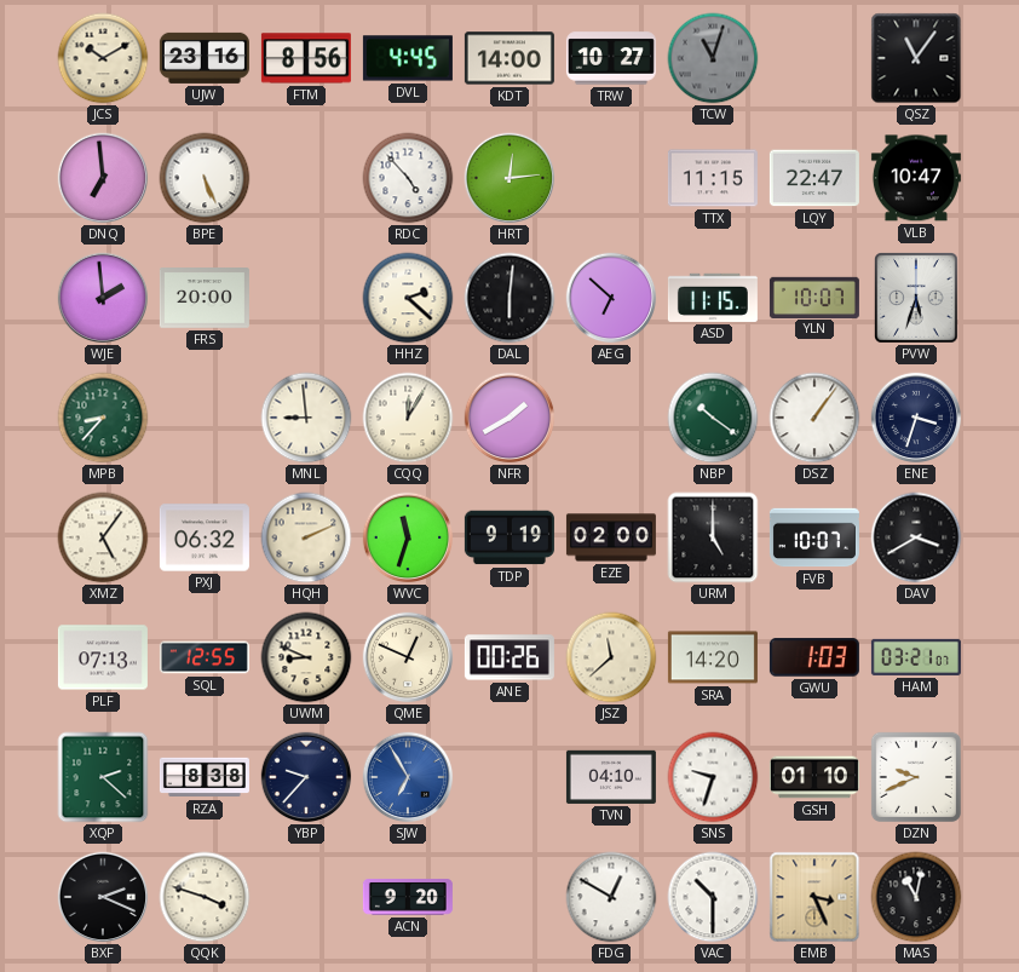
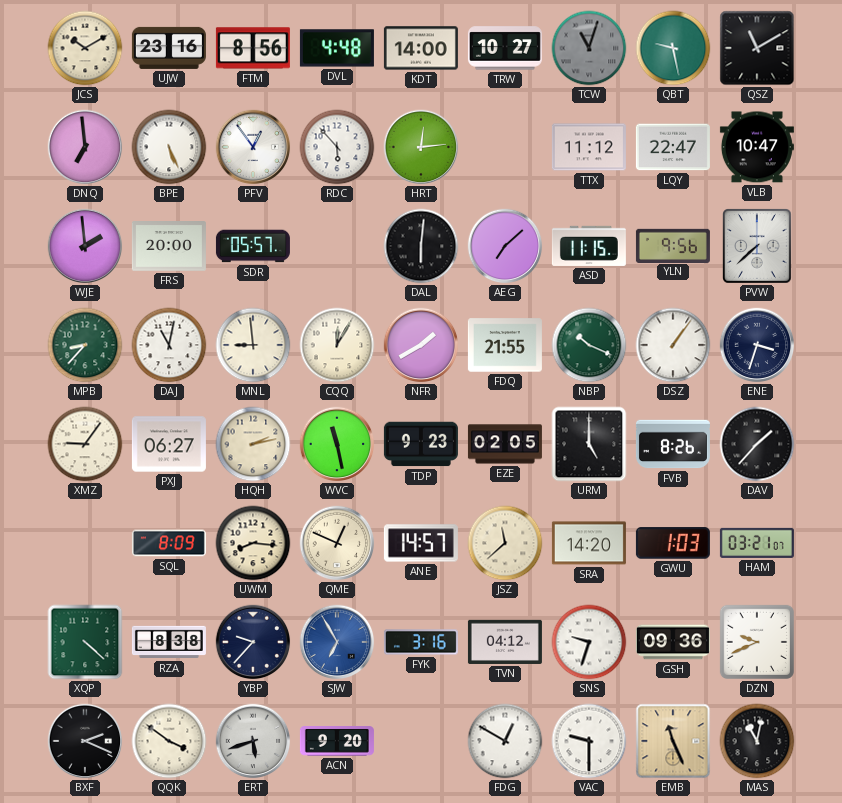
DVL: 4:45 -> 4:48 (337, 48)
QBT: none -> 9:28 (673, 48)
QSZ: 11:06 -> 11:10 (757, 48)
PFV: none -> 12:54 (253, 147)
RDC: 4:53 -> 5:53 (337, 147)
TTX: 11:15 -> 11:12 (589, 147)
SDR: none -> 05:57 (253, 246)
HHZ: 2:22 -> none (408, 298)
AEG: 6:52 -> 7:08 (505, 246)
YLN: 10:07 -> 9:56 (673, 245)
PVW: 5:33 -> 7:38 (758, 247)
DAJ: none -> 11:02 (169, 345)
FDQ: none -> 21:55 (505, 345)
NBP: 10:21 -> 10:19 (589, 345)
XMZ: 5:06 -> 9:06 (85, 444)
PXJ: 06:32 -> 06:27 (169, 444)
HQH: 2:11 -> 2:13 (253, 444)
WVC: 11:33 -> 11:28 (337, 444)
TDP: 9:19 -> 9:23 (421, 444)
EZE: 02:00 -> 02:05 (505, 444)
FVB: 10:07 -> 8:26 (673, 444)
DAV: 3:40 -> 1:37 (757, 444)
PLF: 07:13 -> none (103, 657)
SQL: 12:55 -> 8:09 (169, 543)
UWM: 8:49 -> 8:16 (253, 543)
ANE: 00:26 -> 14:57 (421, 543)
XQP: 2:22 -> 4:22 (85, 642)
FYK: none -> 3:16 (421, 642)
TVN: 04:10 -> 04:12 (505, 642)
GSH: 01:10 -> 09:36 (673, 642)
QQK: 3:48 -> 3:51 (169, 741)
ERT: none -> 5:42 (253, 741)
VAC: 10:30 -> 9:30 (589, 741)
EMB: 3:26 -> 11:26 (673, 741)
